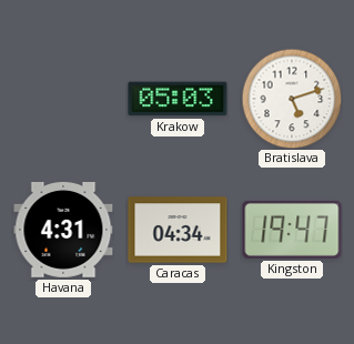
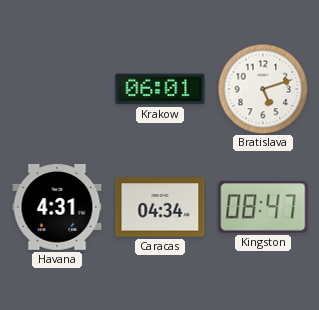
Krakow: 05:03 -> 06:01 (160, 89)
Kingston: 19:47 -> 08:47 (263, 207)
